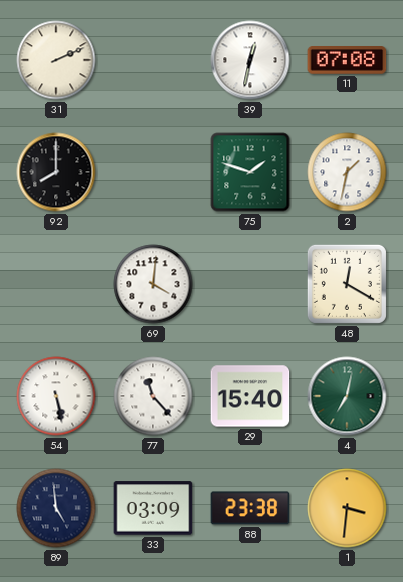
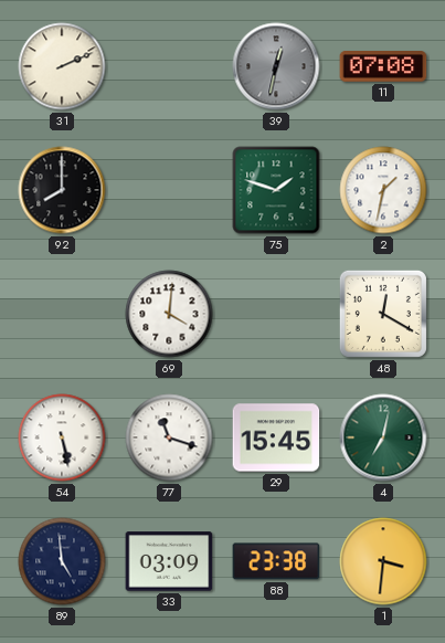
39 dial: white -> grey (276, 66)
77: 11:23 -> 11:18 (169, 438)
29: 15:40 -> 15:45 (276, 438)
